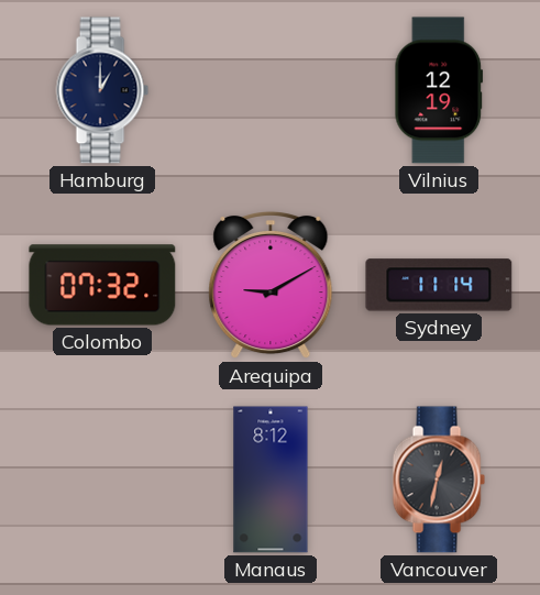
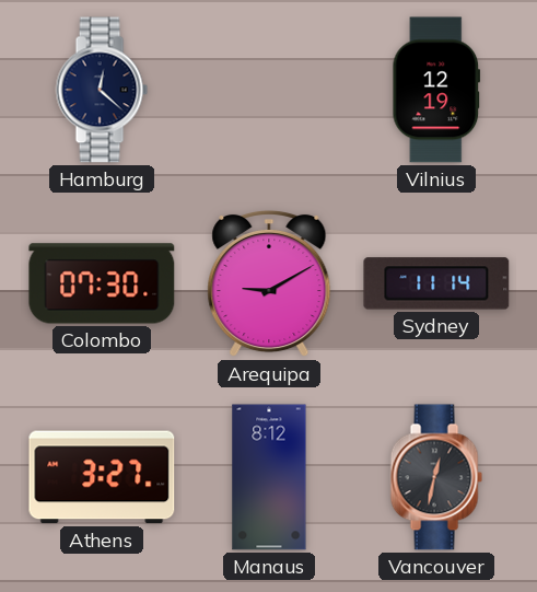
Hamburg: 1:00 -> 12:22 (102, 90)
Colombo: 07:32 -> 07:30 (102, 283)
Athens: none -> 3:27 (102, 477)
